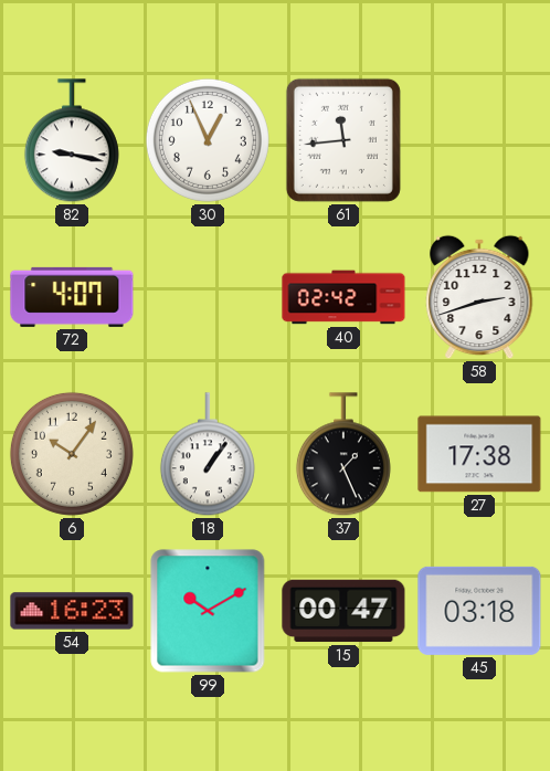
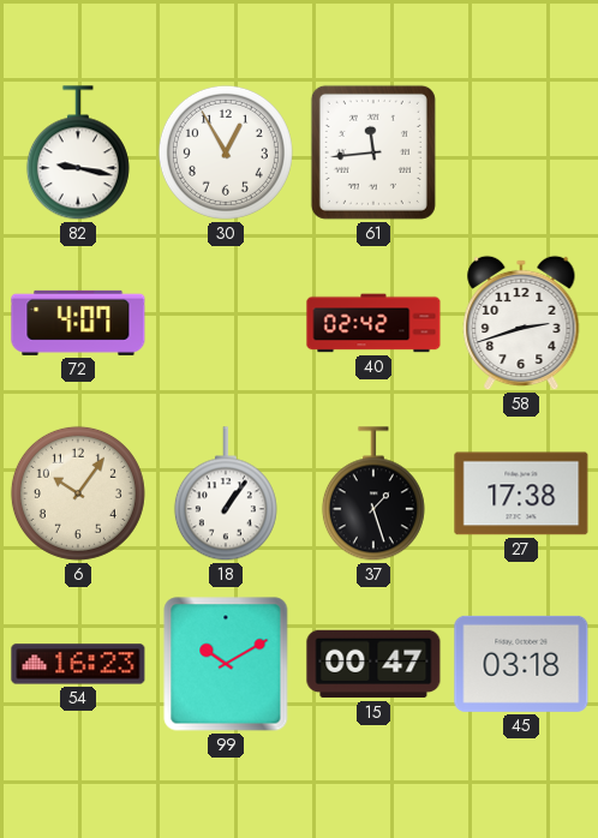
30: 12:56 -> 12:55 (226, 152)
37: 1:26 -> 1:27 (373, 495)
